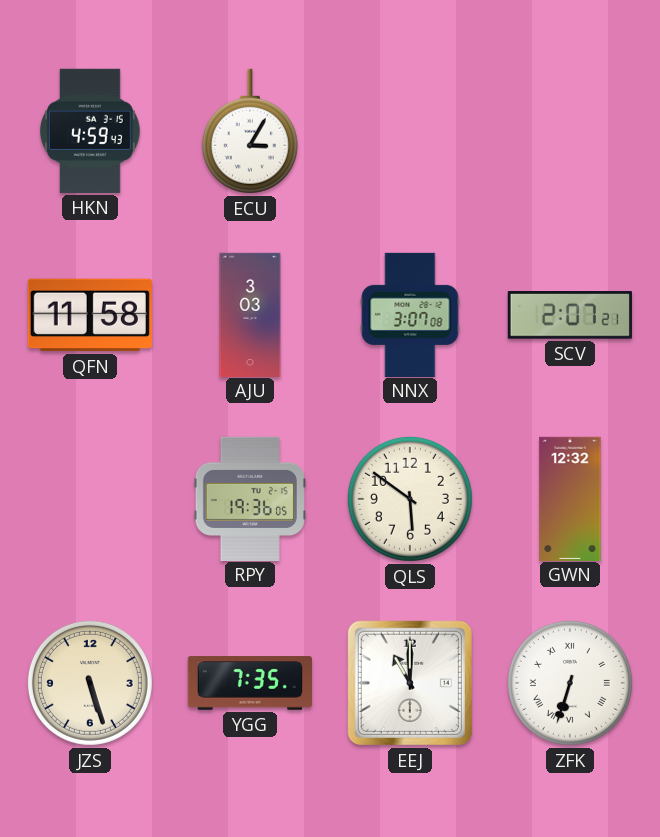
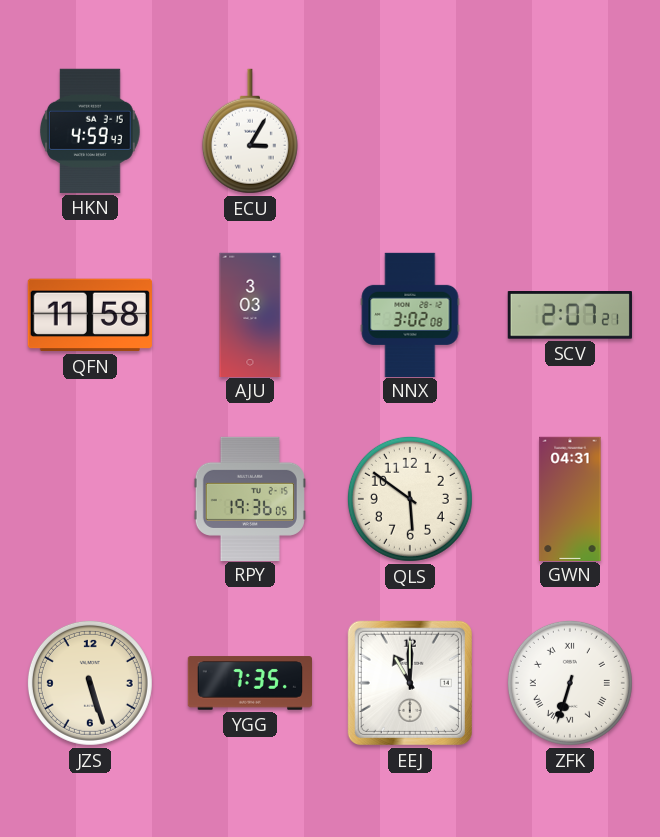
NNX: 3:07 -> 3:02 (410, 314)
GWN: 12:32 -> 04:31 (570, 498)
